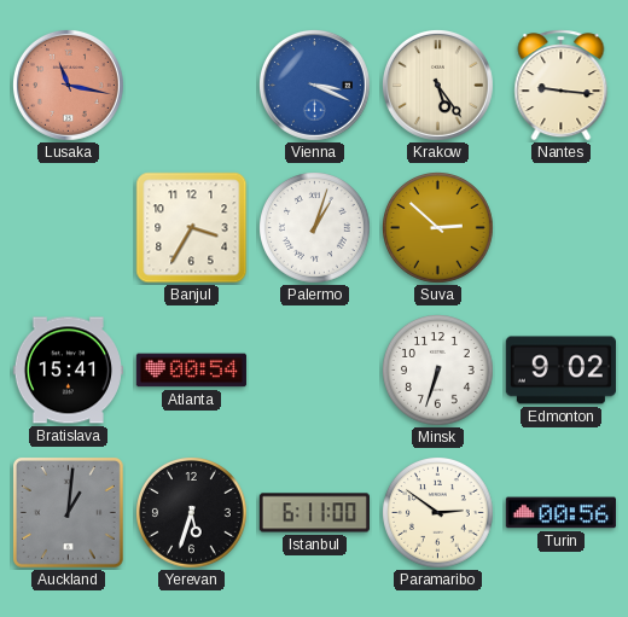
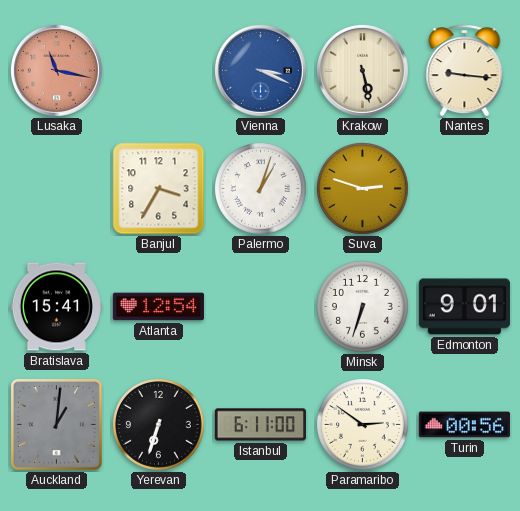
Krakow: 5:24 -> 5:28 (362, 70)
Suva: 2:52 -> 2:48 (363, 189)
Atlanta: 00:54 -> 12:54 (158, 307)
Edmonton: 9:02 -> 9:01 (464, 307)
Yerevan: 5:33 -> 6:33 (159, 425)
